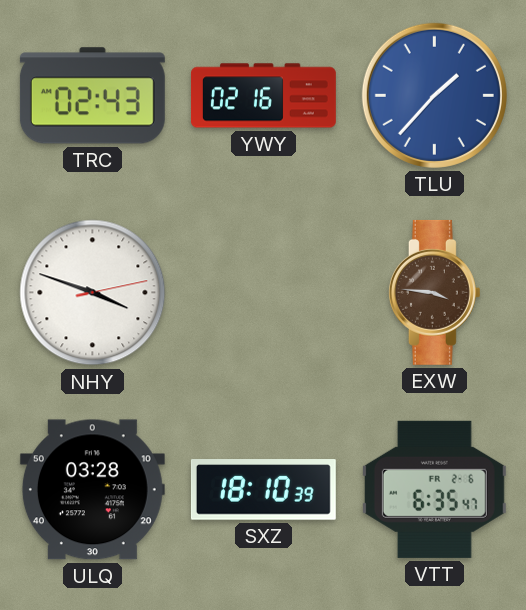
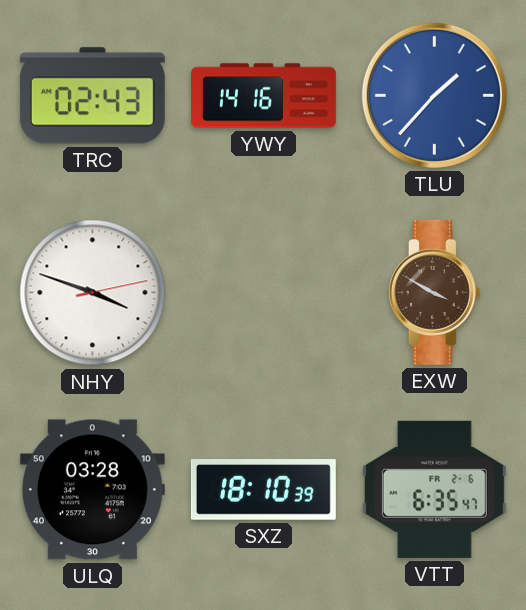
YWY: 02:16 -> 14:16 (263, 96)
EXW: 3:46 -> 3:50 (434, 292)
